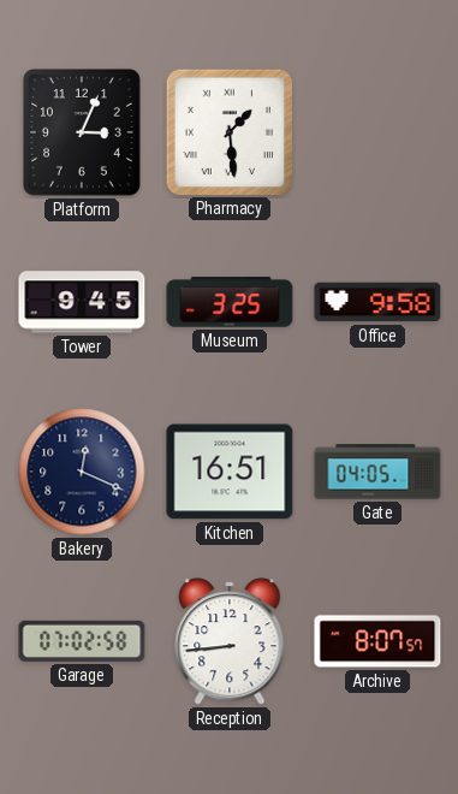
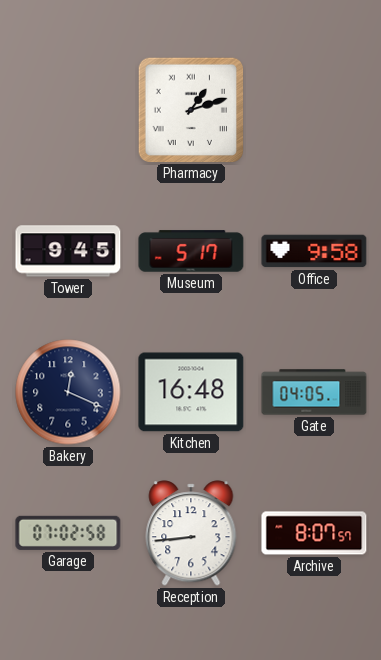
Platform: 3:04 -> none (83, 134)
Pharmacy: 1:29 -> 1:12 (190, 109)
Museum: 3:25 -> 5:17 (191, 251)
Kitchen: 16:51 -> 16:48 (191, 392)
